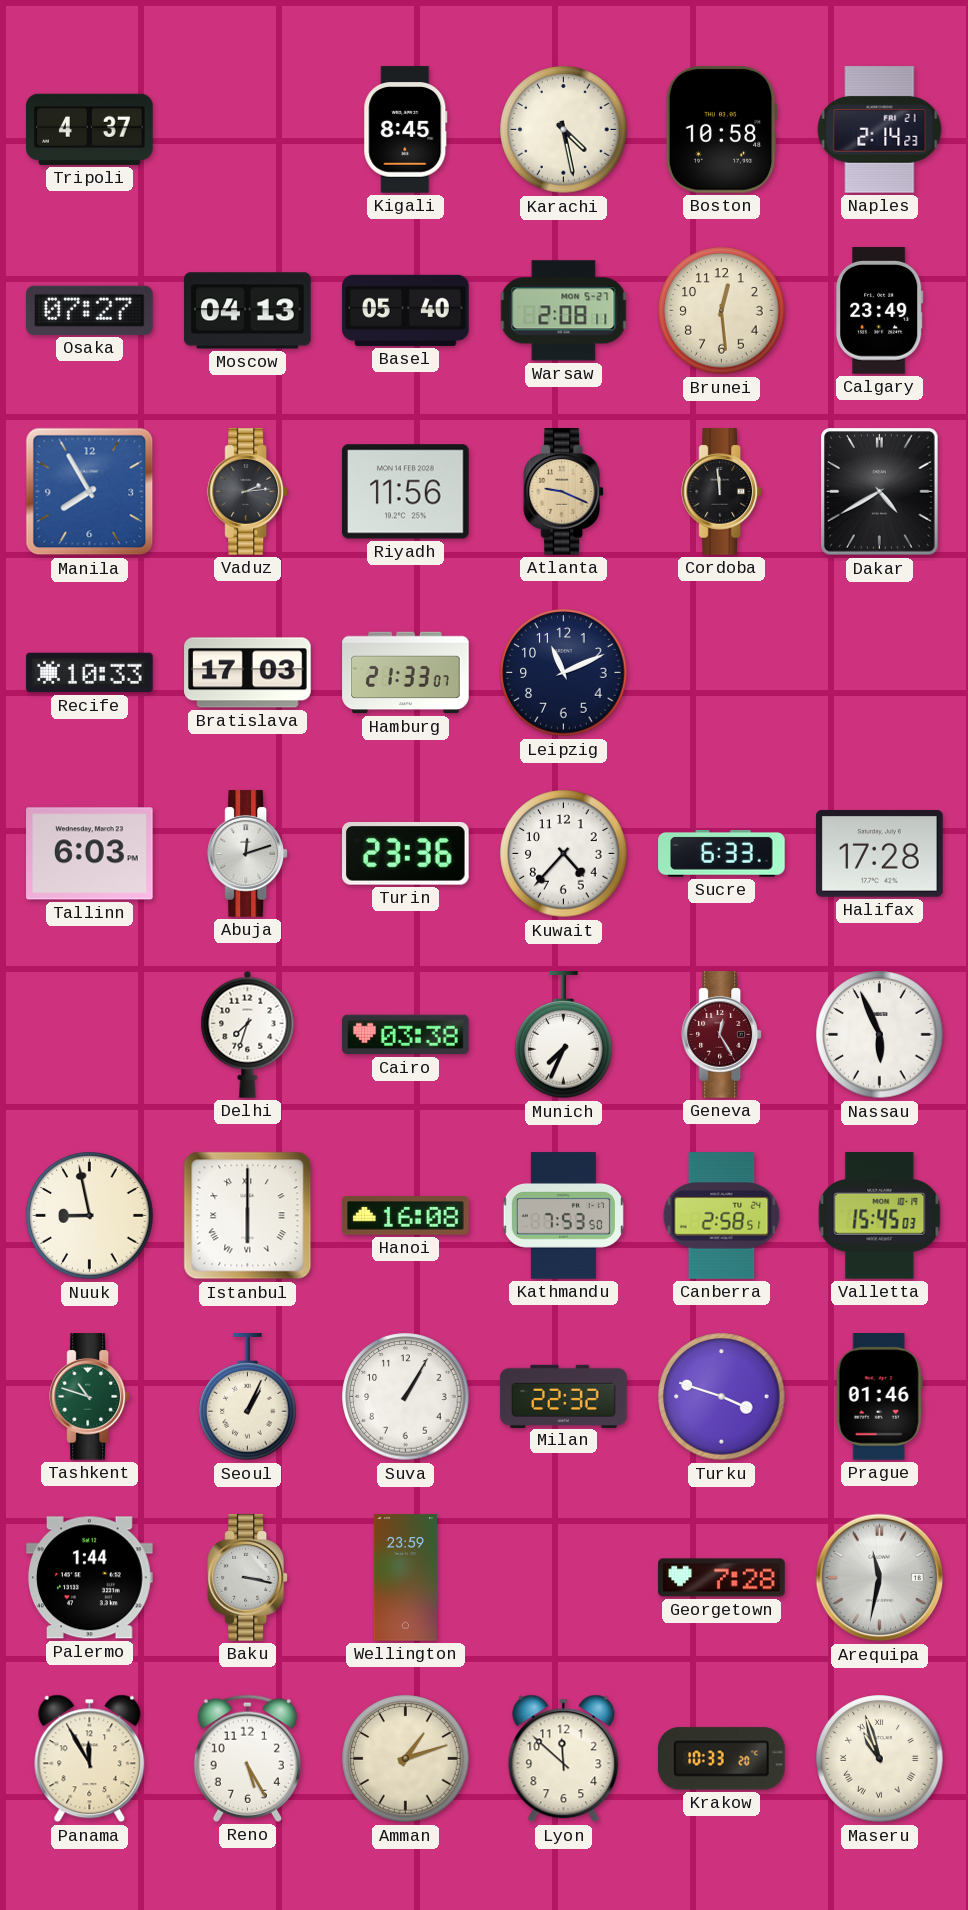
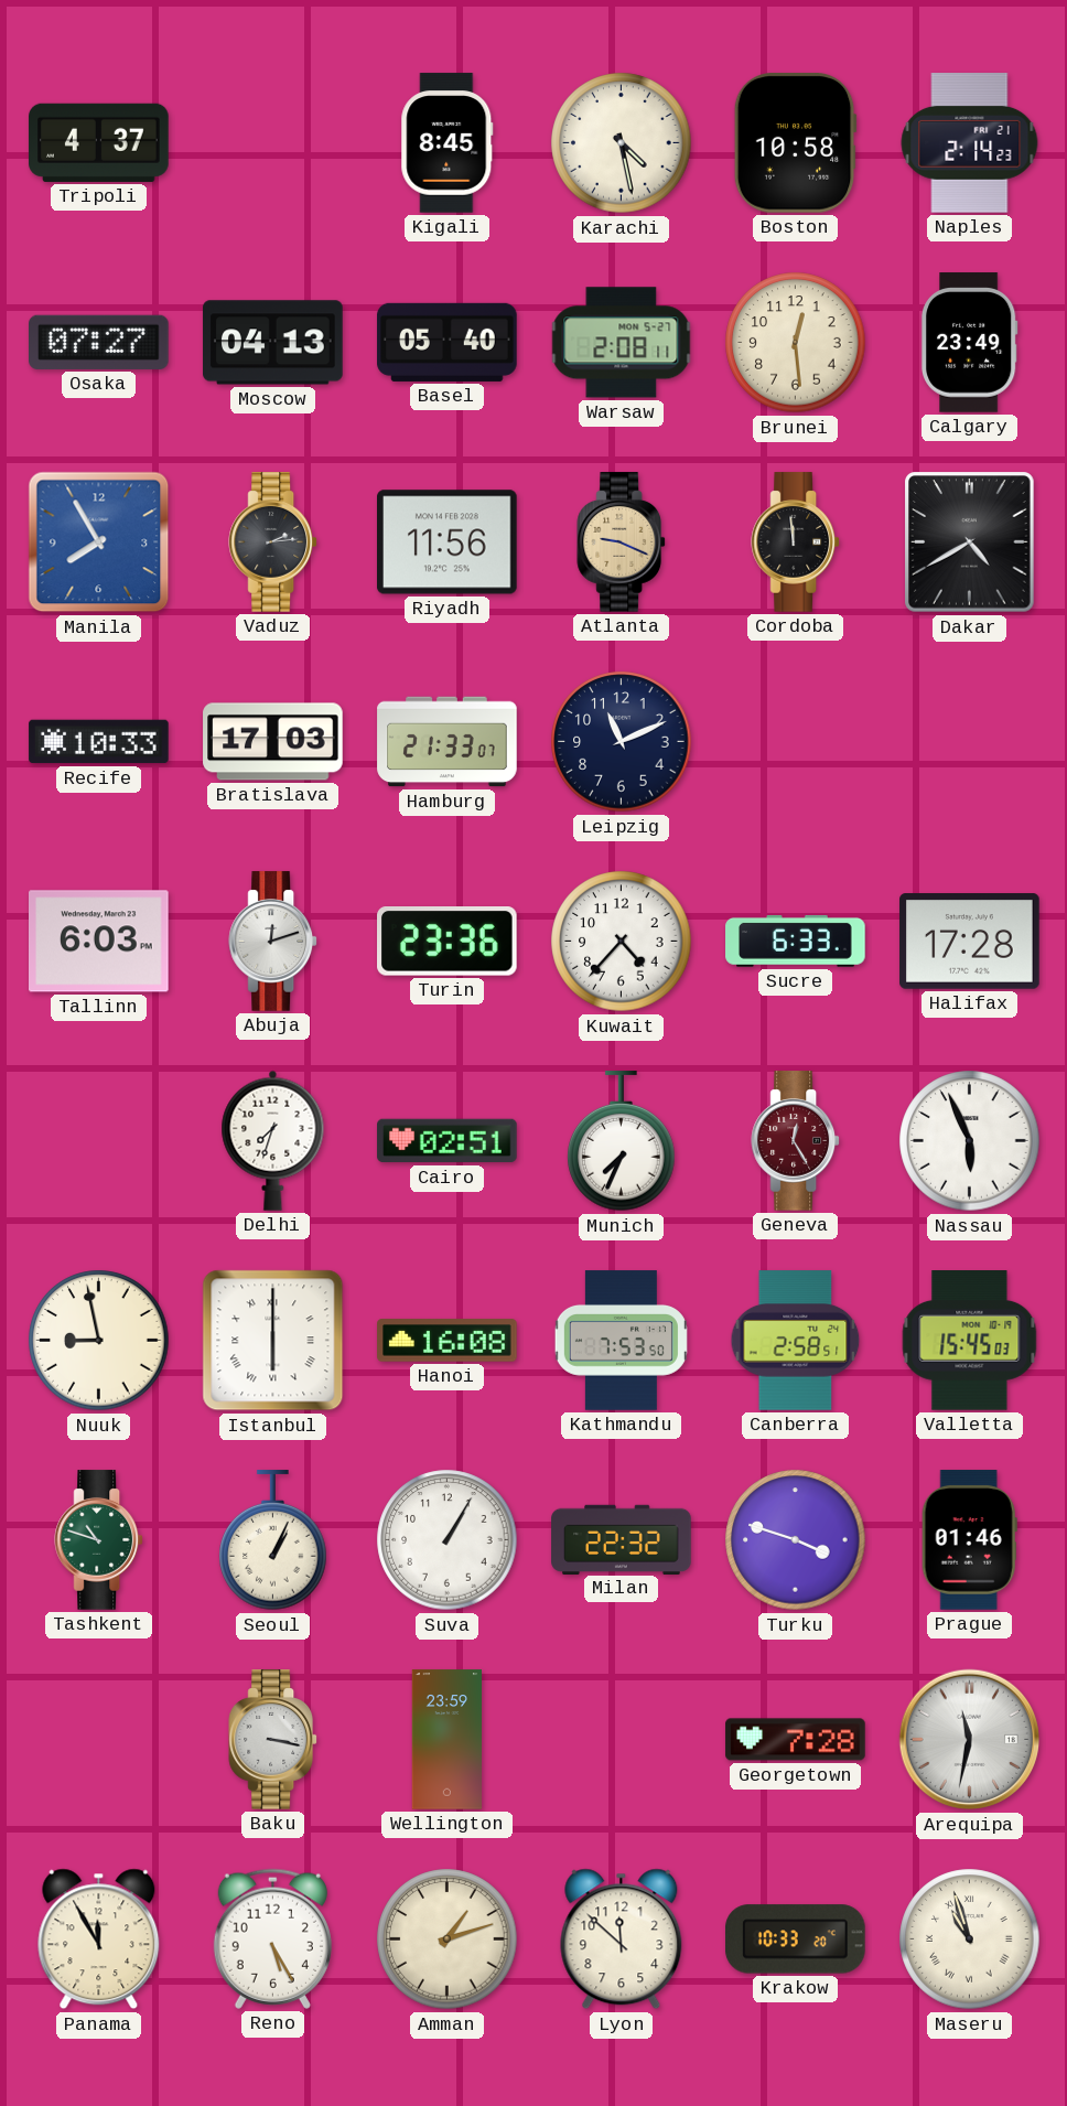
Cairo: 03:38 -> 02:51 (448, 1141)
Palermo: 1:44 -> none (90, 1578)
